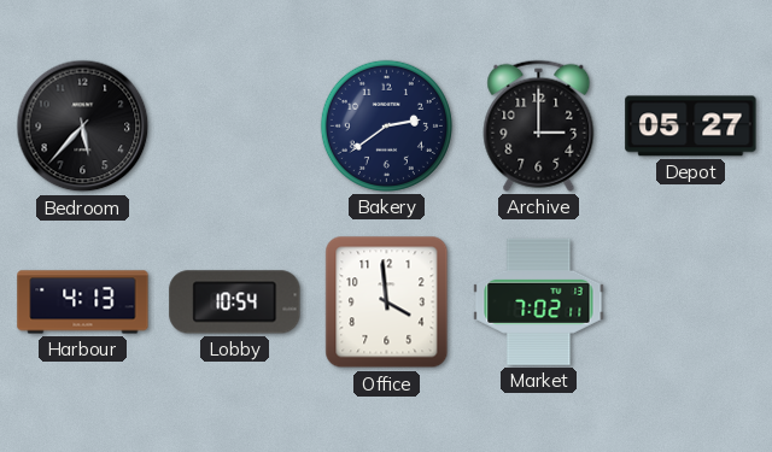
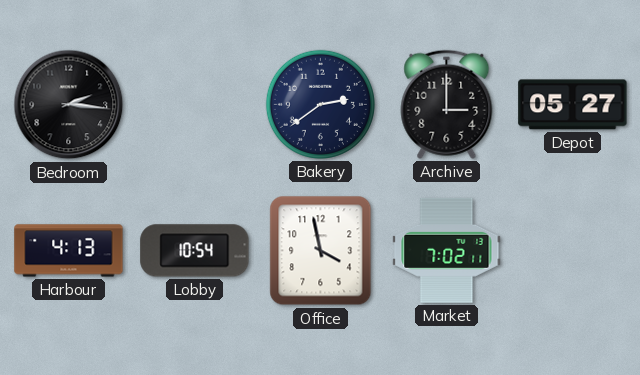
Bedroom: 5:37 -> 2:16 (69, 105)
Office: 3:59 -> 3:58 (321, 251)
